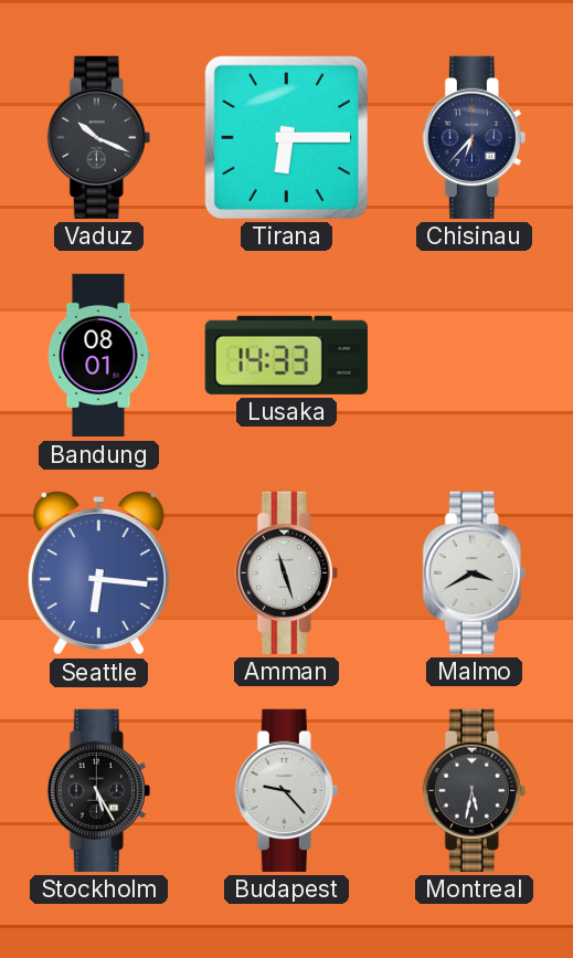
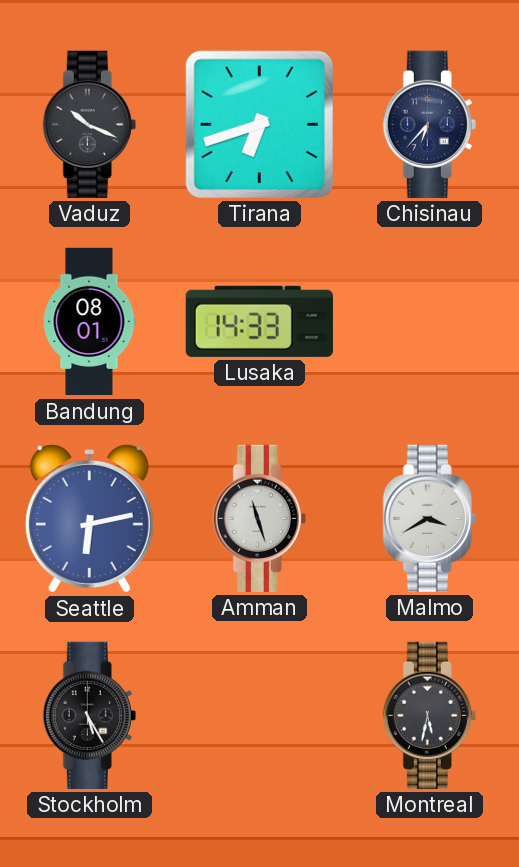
Tirana: 6:15 -> 6:42 (259, 124)
Seattle: 6:16 -> 6:13 (89, 519)
Budapest: 9:23 -> none (286, 790)
